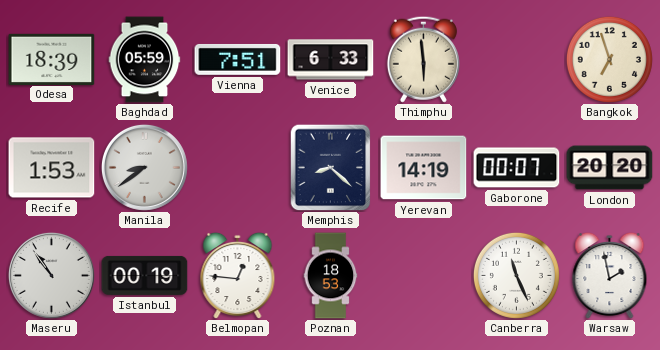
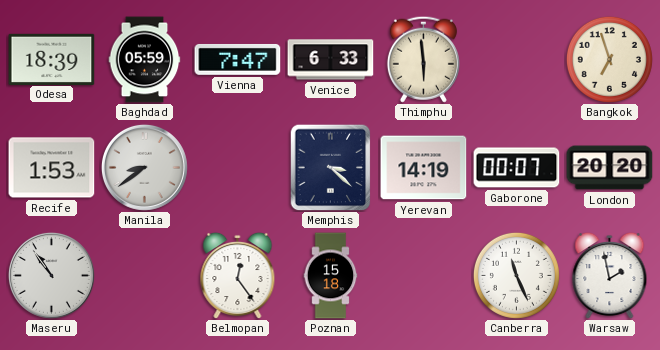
Vienna: 7:51 -> 7:47 (238, 59)
Memphis: 8:22 -> 3:22 (331, 167)
Istanbul: 00:19 -> none (145, 275)
Belmopan: 12:46 -> 12:24 (238, 275)
Poznan: 18:53 -> 15:18 (331, 276)
